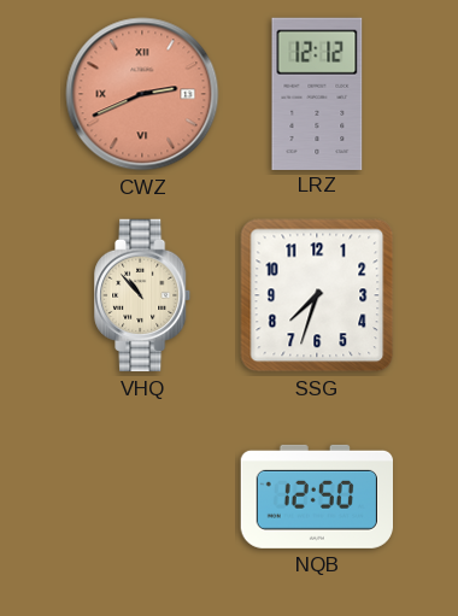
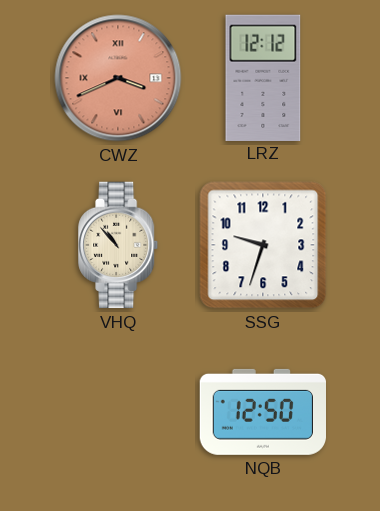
CWZ: 2:41 -> 3:41 (118, 78)
SSG: 7:33 -> 9:33 (263, 245)
